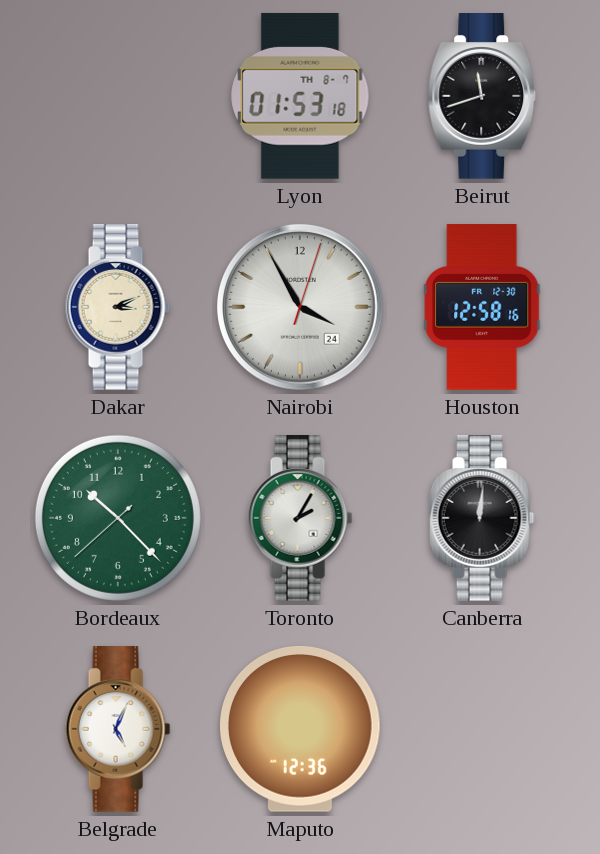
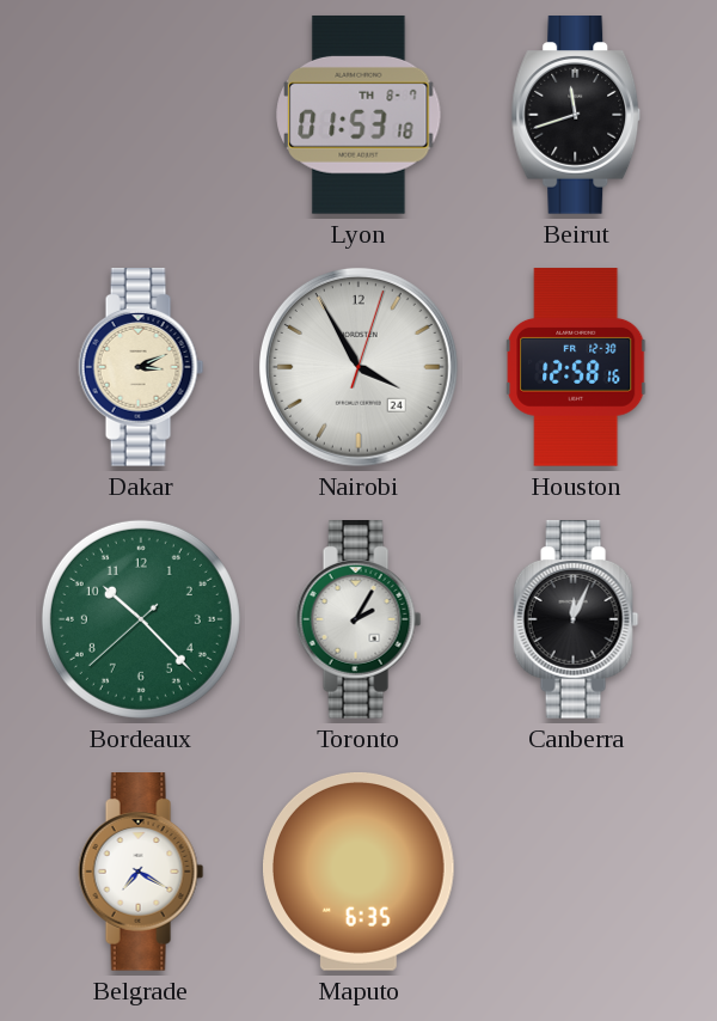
Canberra: 12:01 -> 12:04 (576, 619)
Belgrade: 5:04 -> 7:20 (141, 872)
Maputo: 12:36 -> 6:35 (360, 872)
